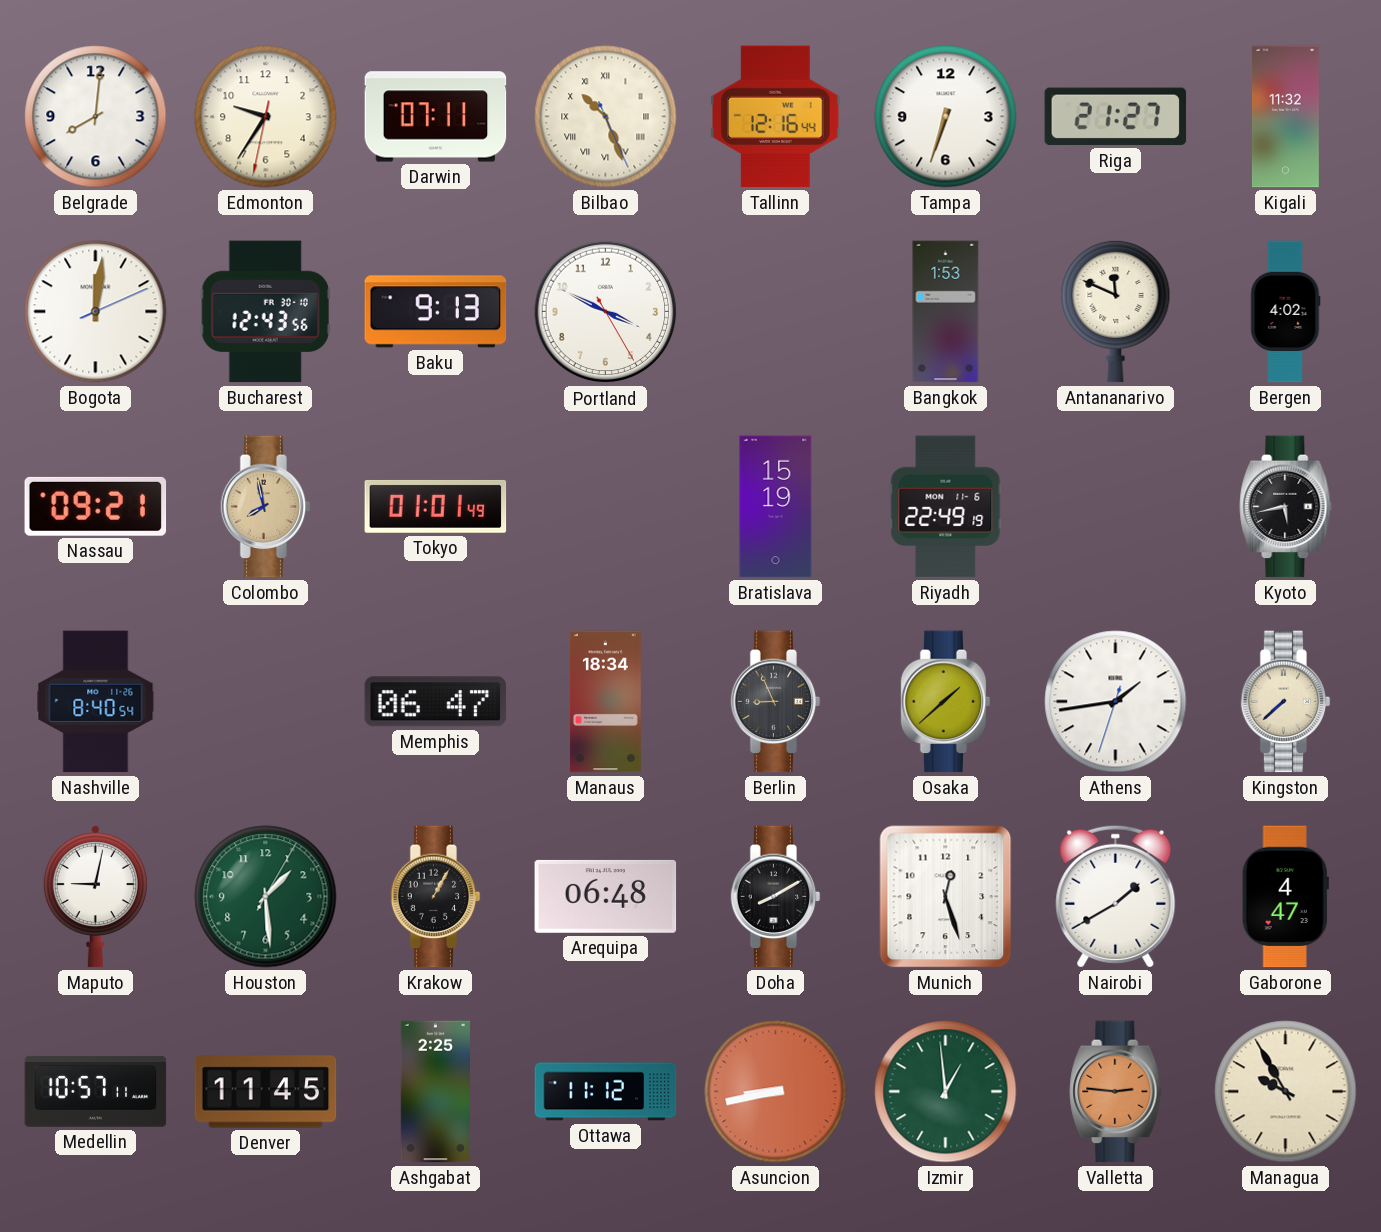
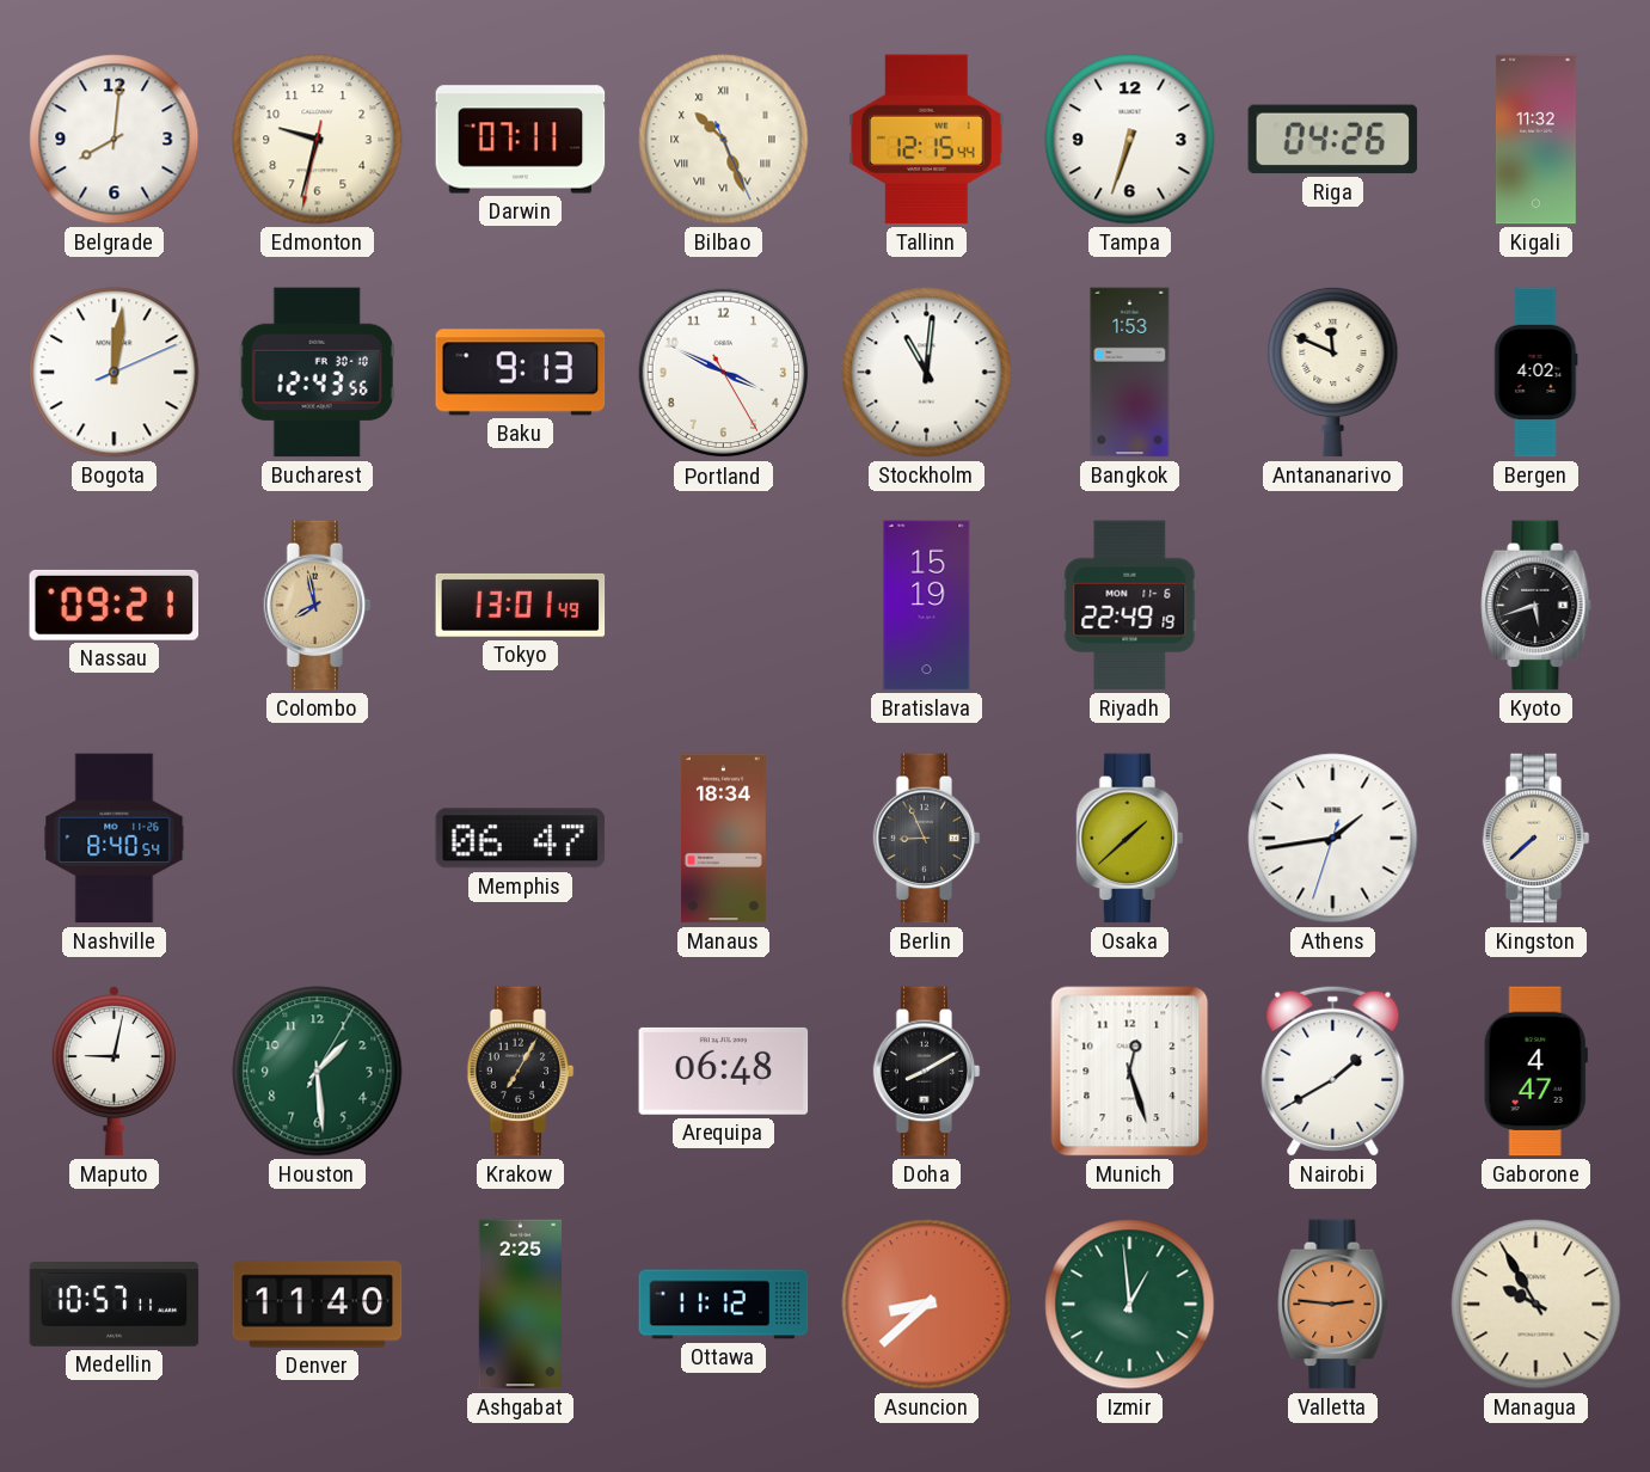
Edmonton: 9:35 -> 9:32 (318, 140)
Tallinn: 12:16 -> 12:15 (927, 140)
Riga: 21:27 -> 04:26 (1333, 140)
Stockholm: none -> 11:01 (927, 373)
Tokyo: 01:01 -> 13:01 (521, 605)
Kyoto: 5:43 -> 5:42 (1536, 606)
Krakow: 1:05 -> 7:05 (521, 1072)
Denver: 11:45 -> 11:40 (318, 1305)
Asuncion: 8:43 -> 8:38 (927, 1305)
